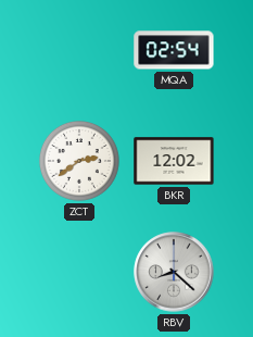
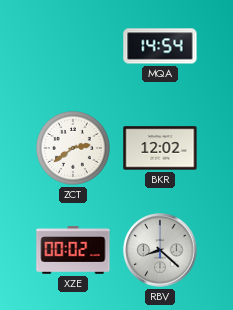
MQA: 02:54 -> 14:54 (160, 46)
XZE: none -> 00:02 (73, 251)
